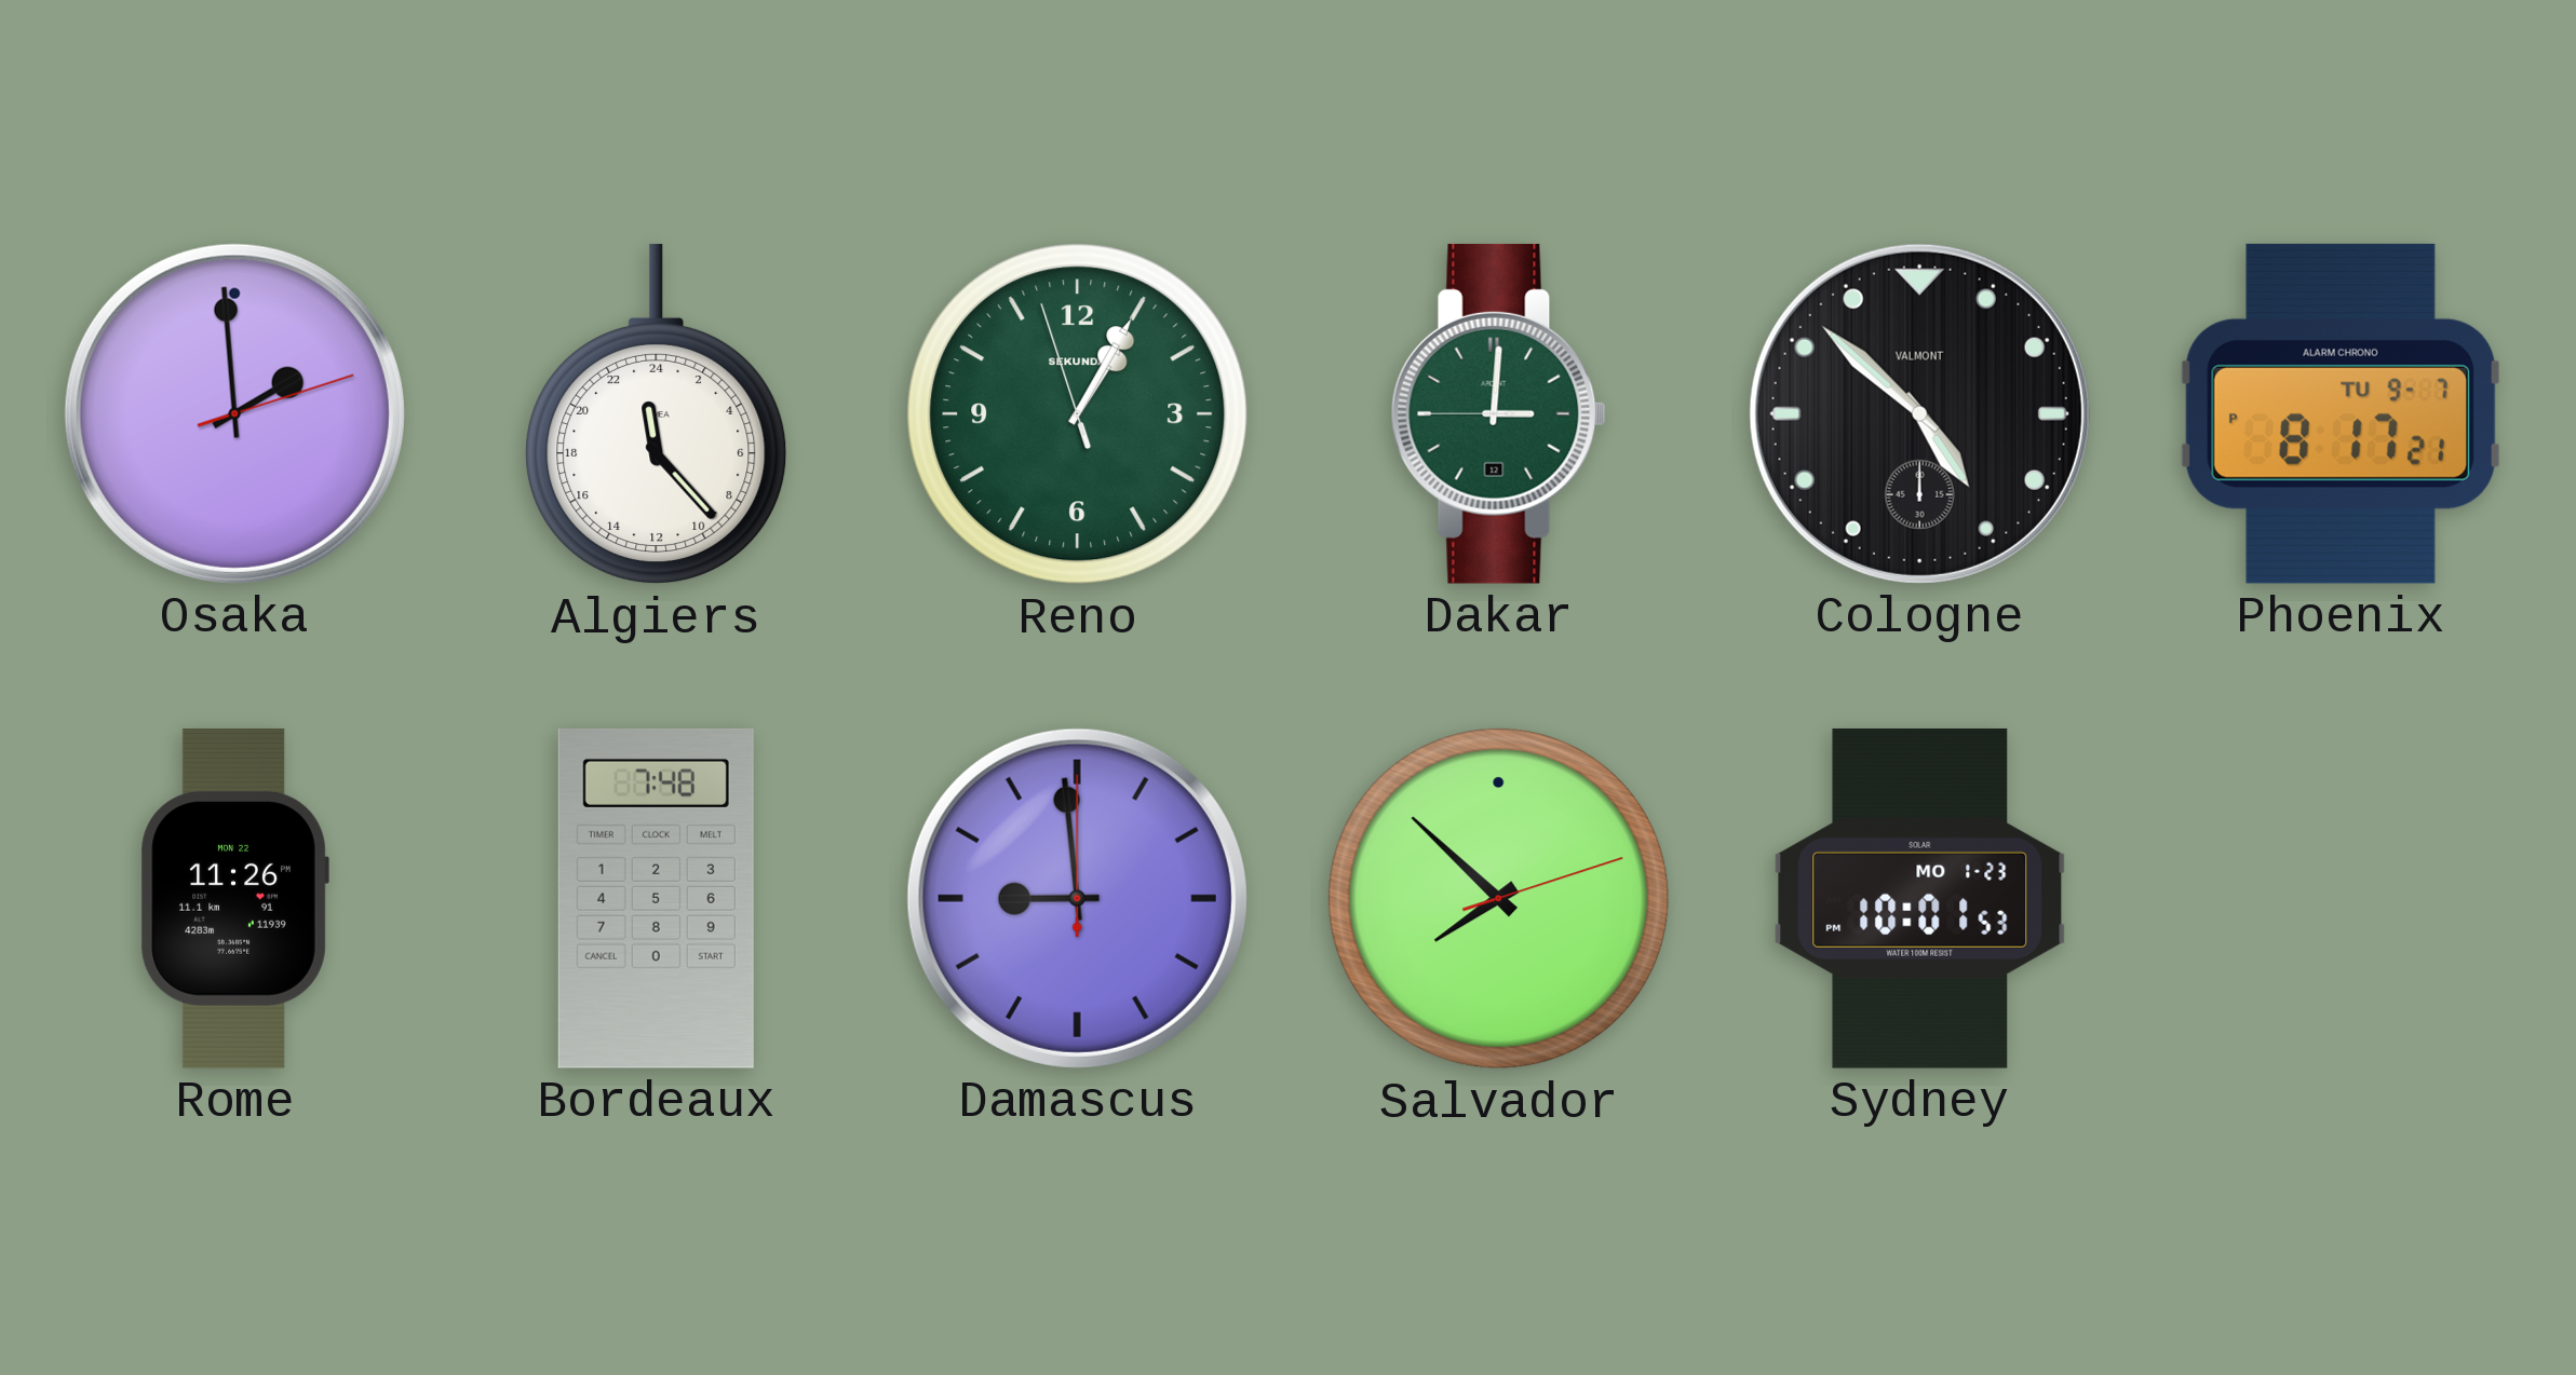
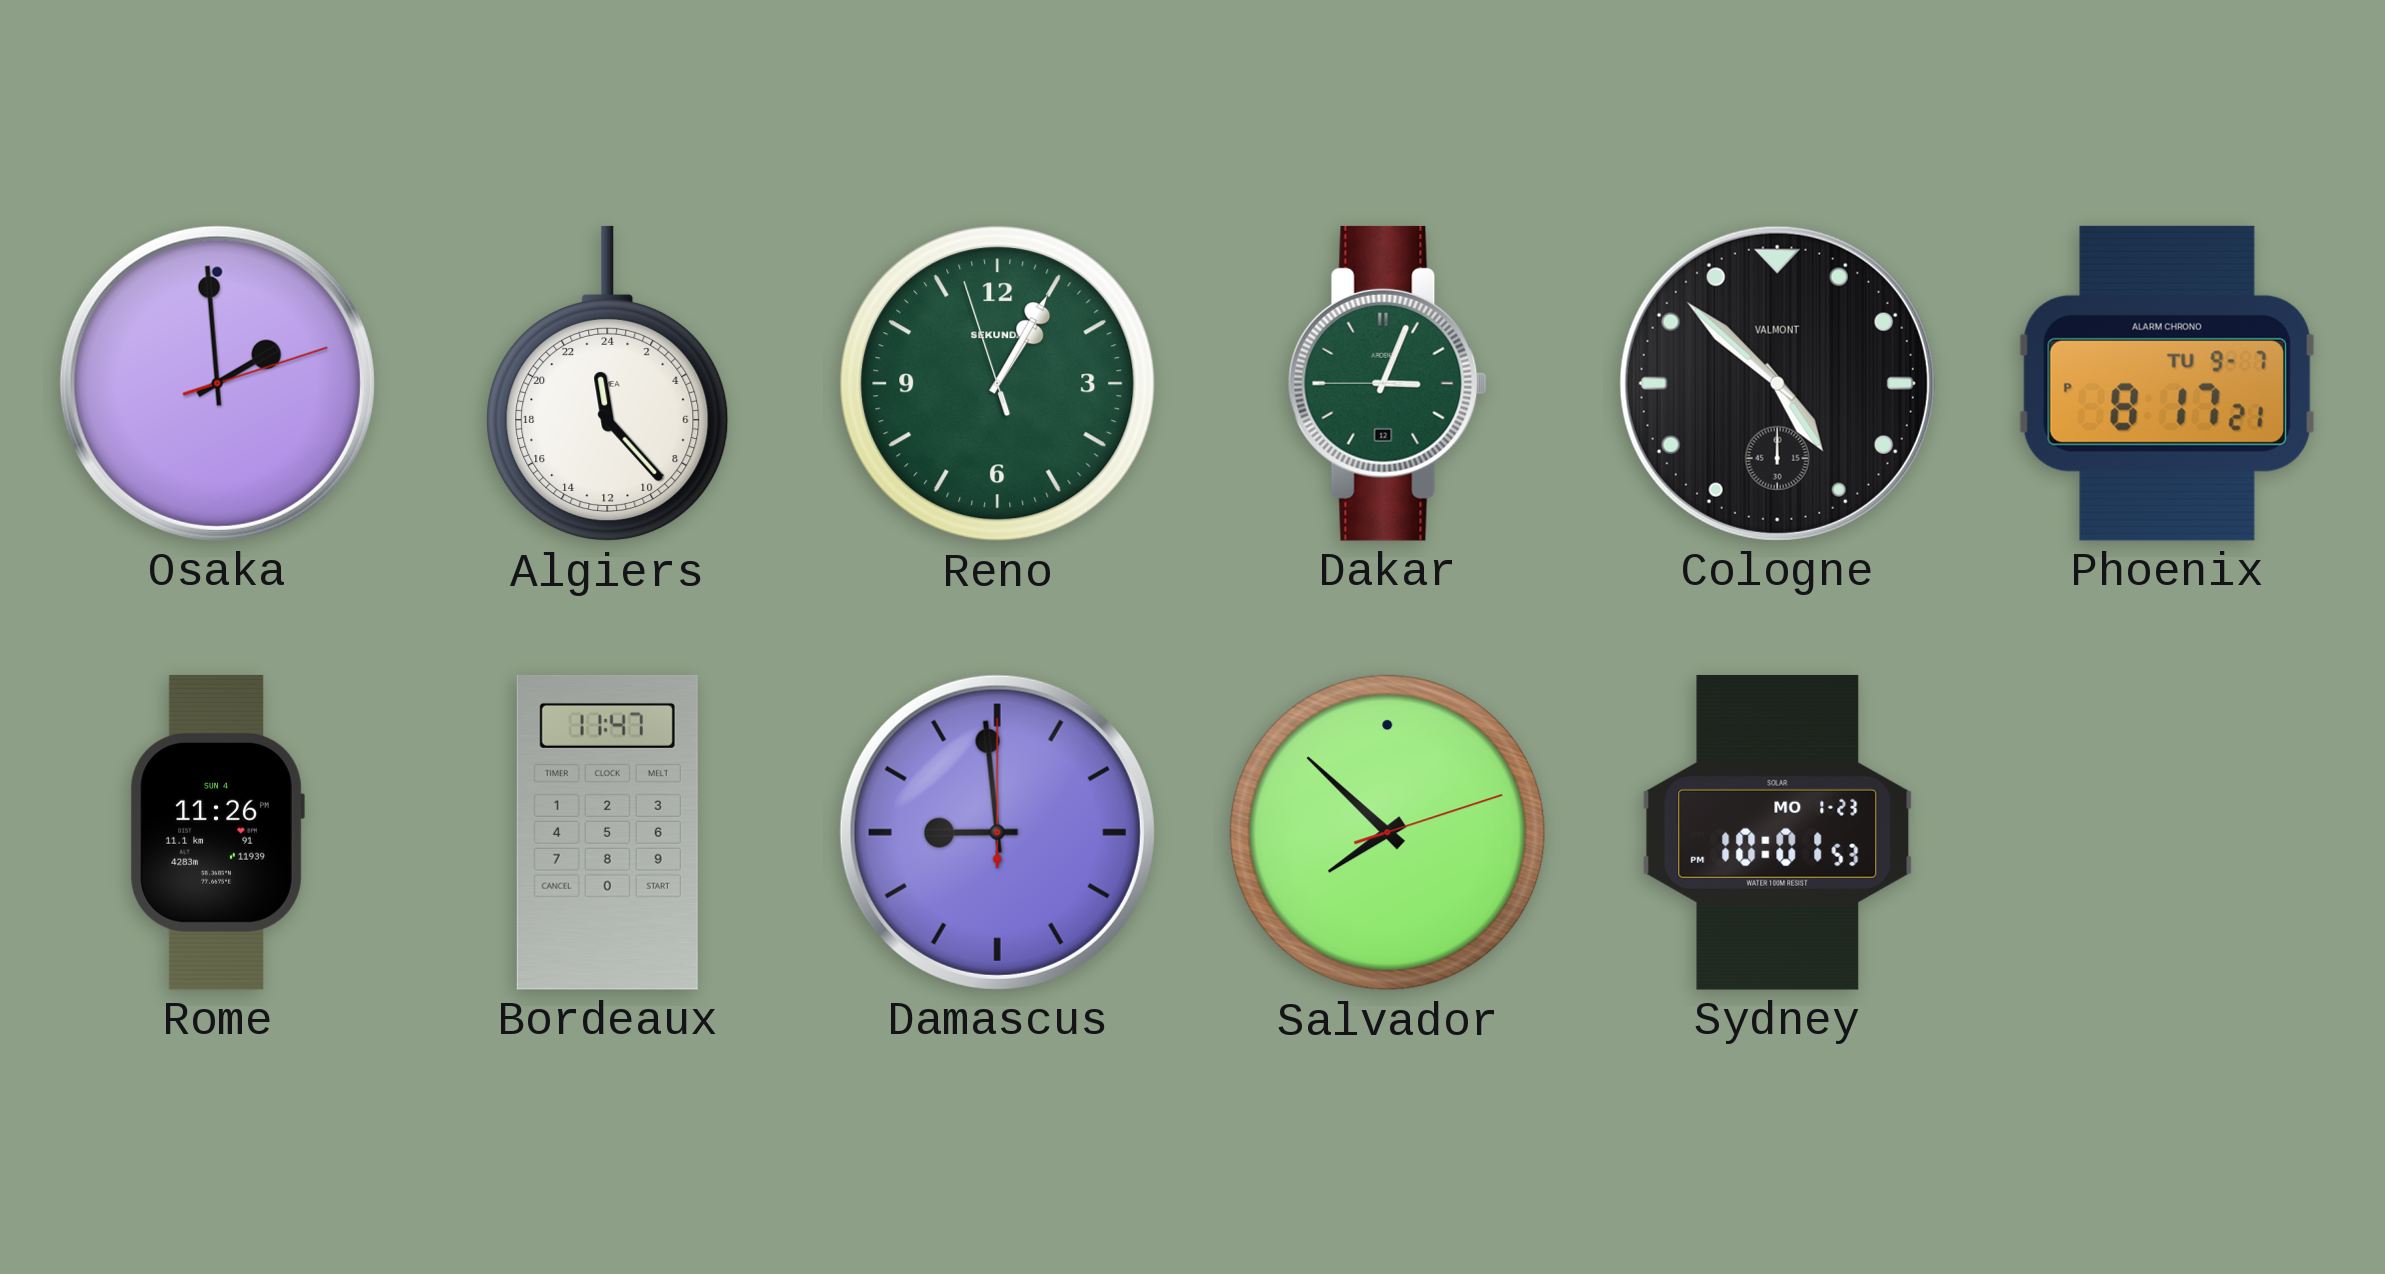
Dakar: 3:00 -> 3:03 (1387, 383)
Rome date: MON 22 -> SUN 4 (217, 832)
Bordeaux: 7:48 -> 11:47 (607, 832)
